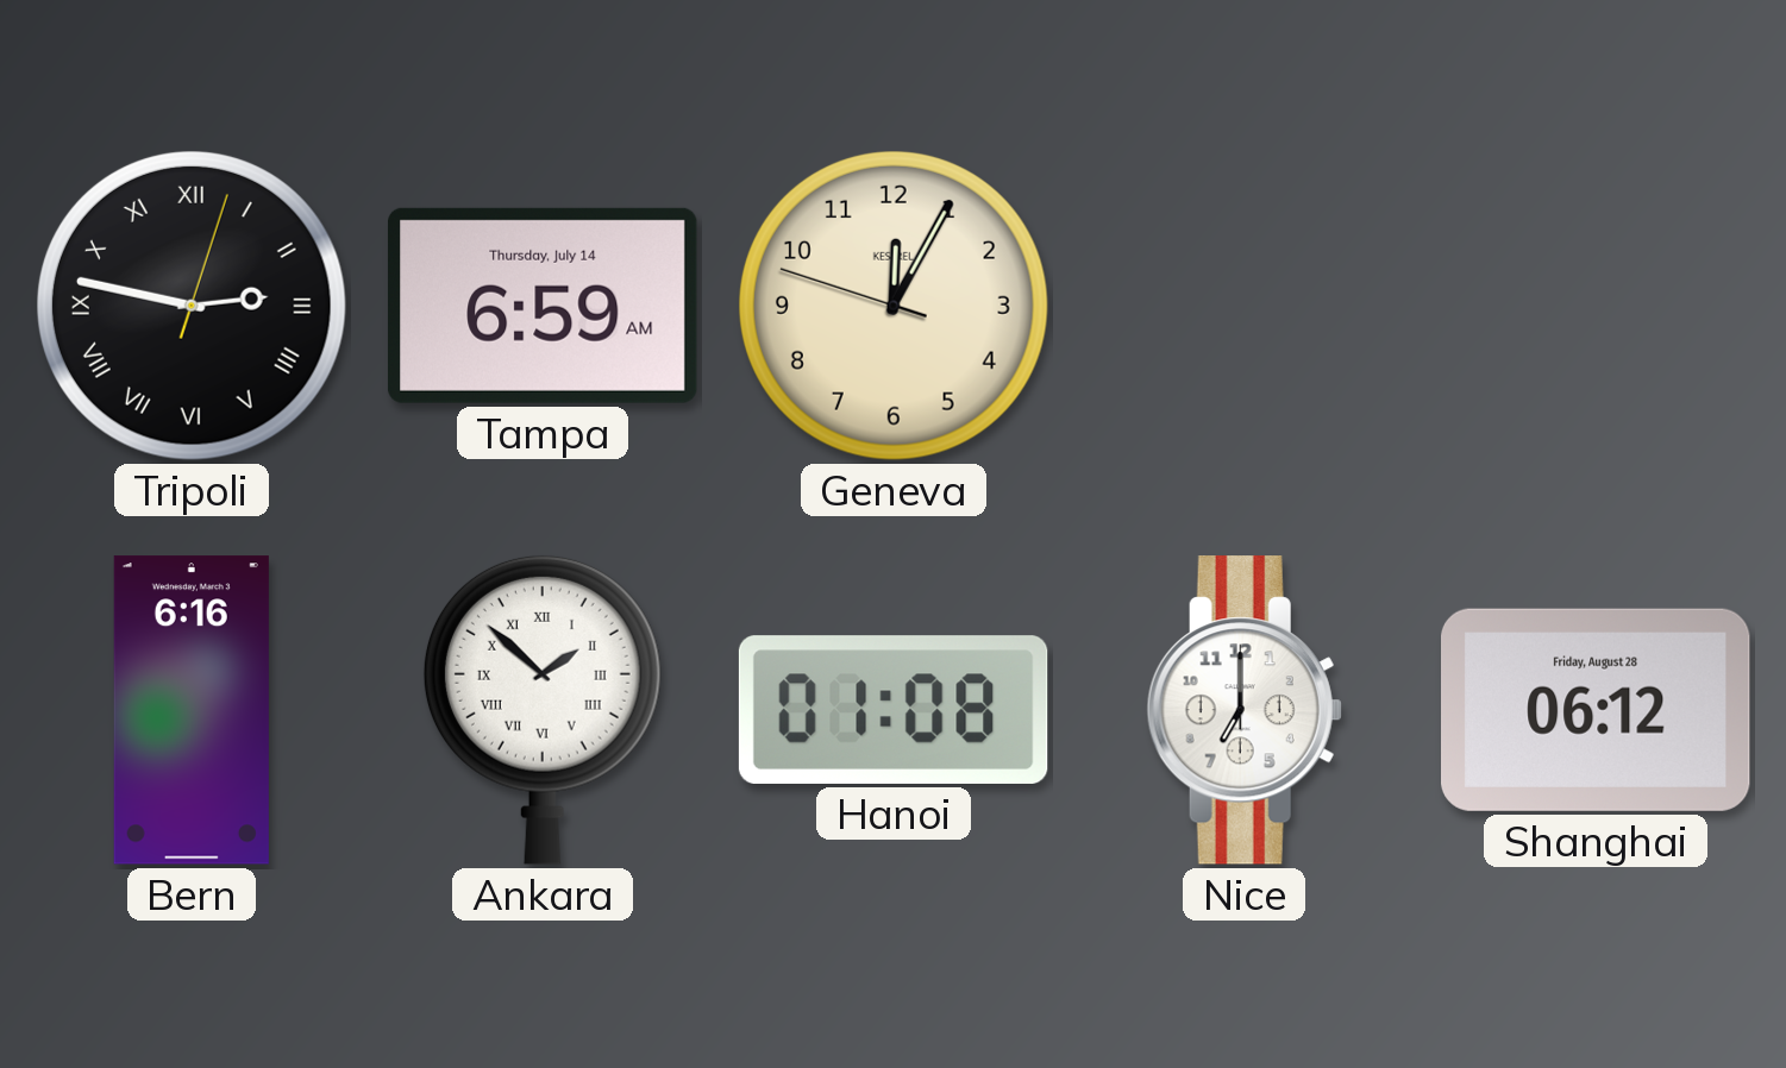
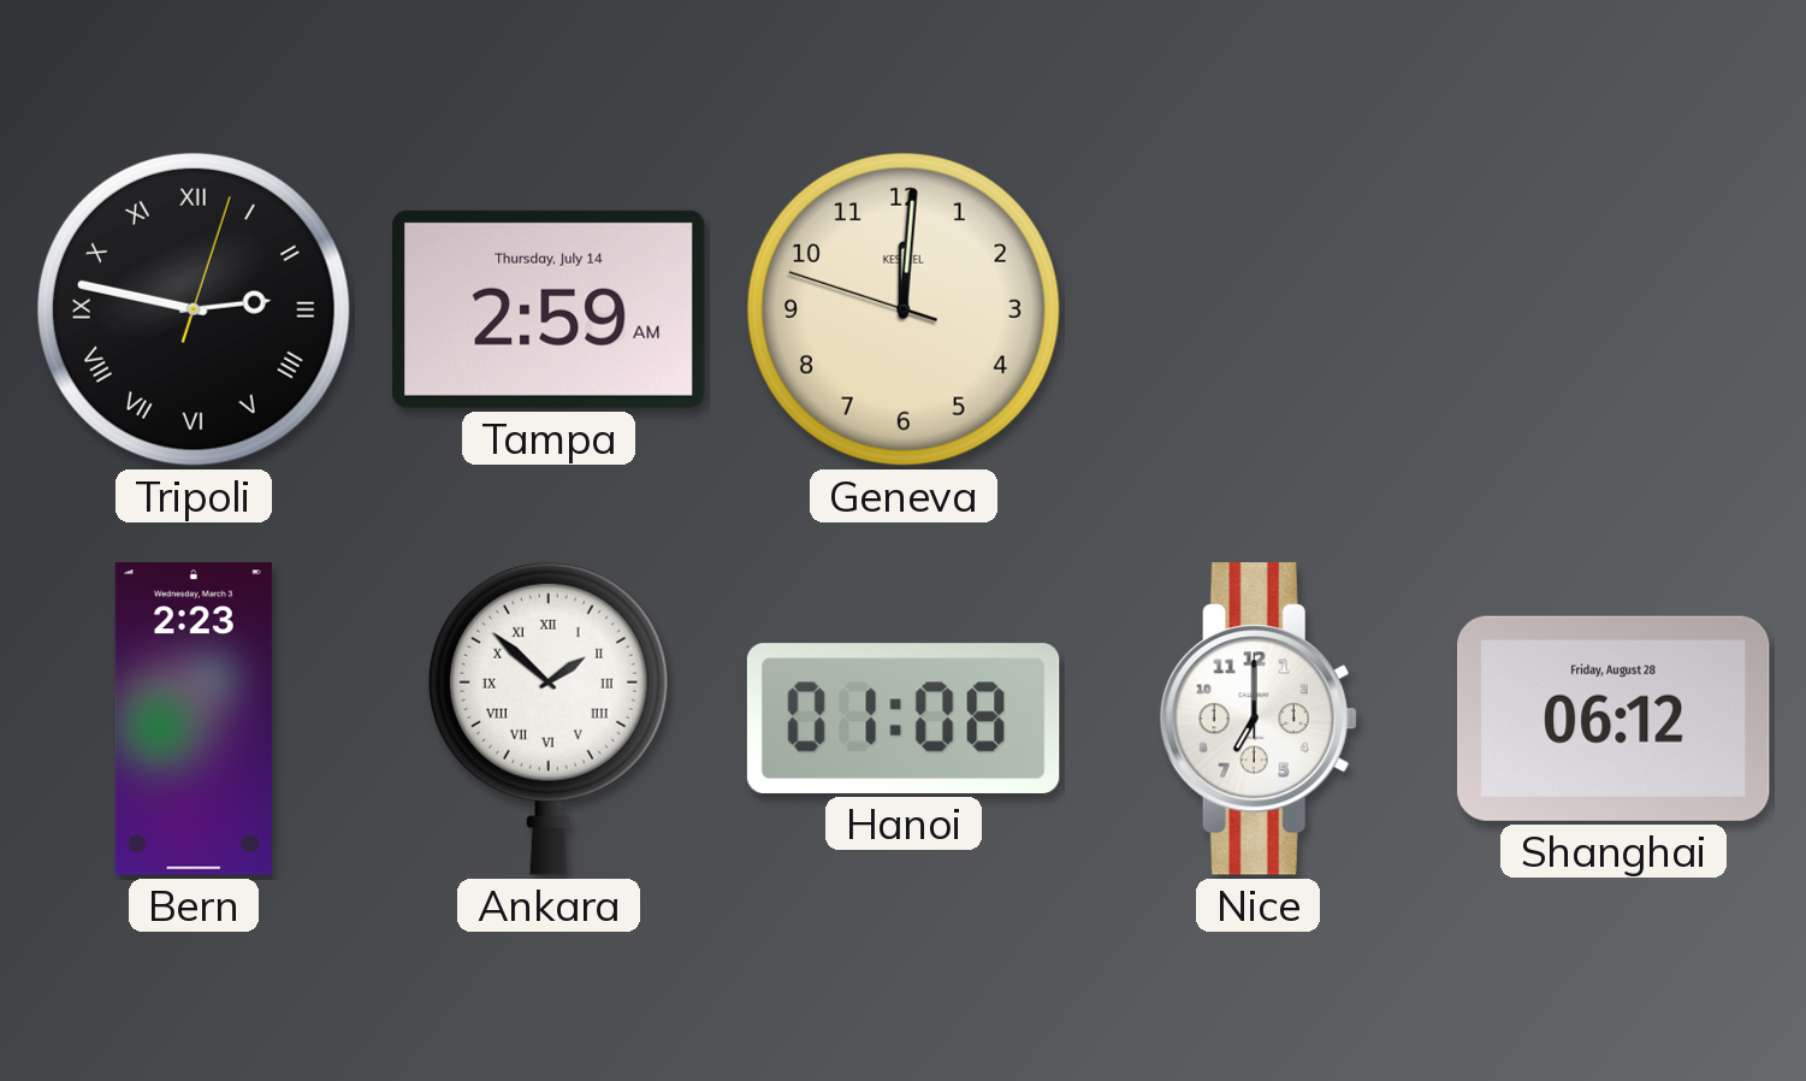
Tampa: 6:59 -> 2:59 (550, 309)
Geneva: 12:04 -> 12:00 (904, 309)
Bern: 6:16 -> 2:23 (194, 719)
